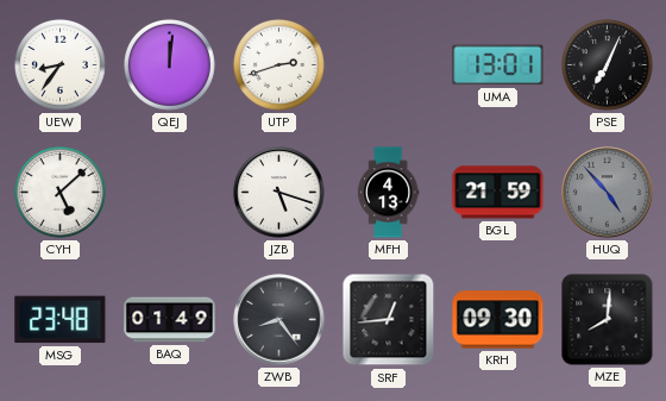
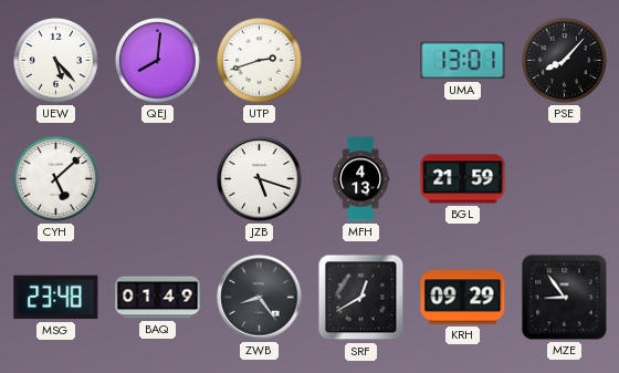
UEW: 8:36 -> 5:23 (56, 61)
QEJ: 12:01 -> 8:01 (158, 61)
PSE: 7:04 -> 8:07 (565, 61)
HUQ: 4:53 -> none (608, 193)
SRF: 12:44 -> 12:40 (361, 298)
KRH: 09:30 -> 09:29 (463, 298)
MZE: 8:01 -> 8:54 (565, 298)
